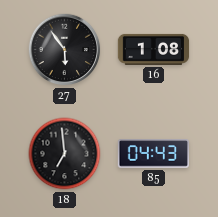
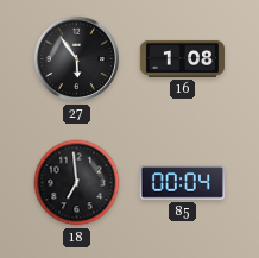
85: 04:43 -> 00:04 (182, 183)
